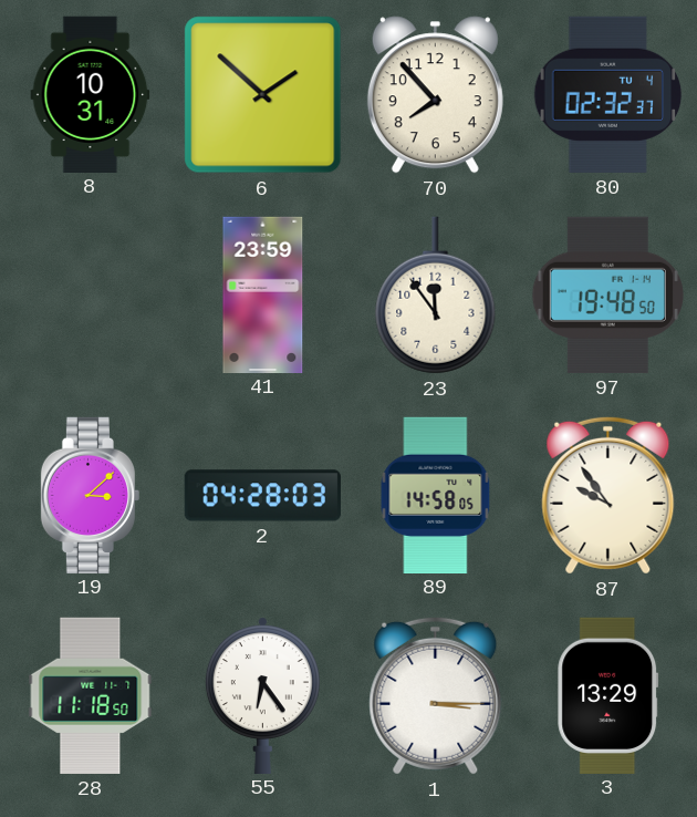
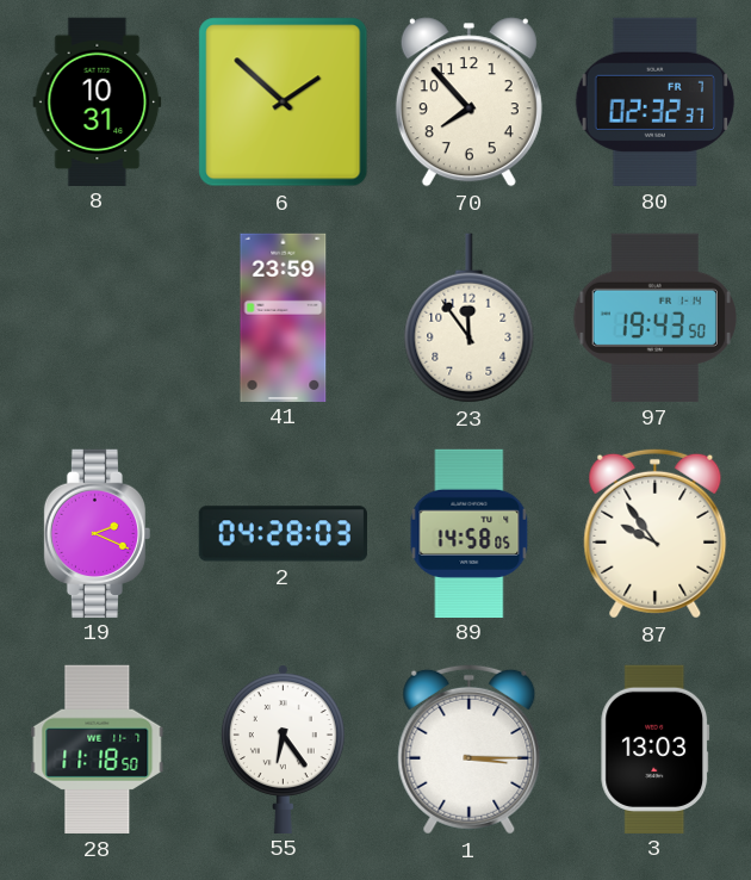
80 date: TU 4 -> FR 7 (656, 101)
97: 19:48 -> 19:43 (654, 317)
19: 3:08 -> 2:19 (98, 533)
3: 13:29 -> 13:03 (656, 749)
